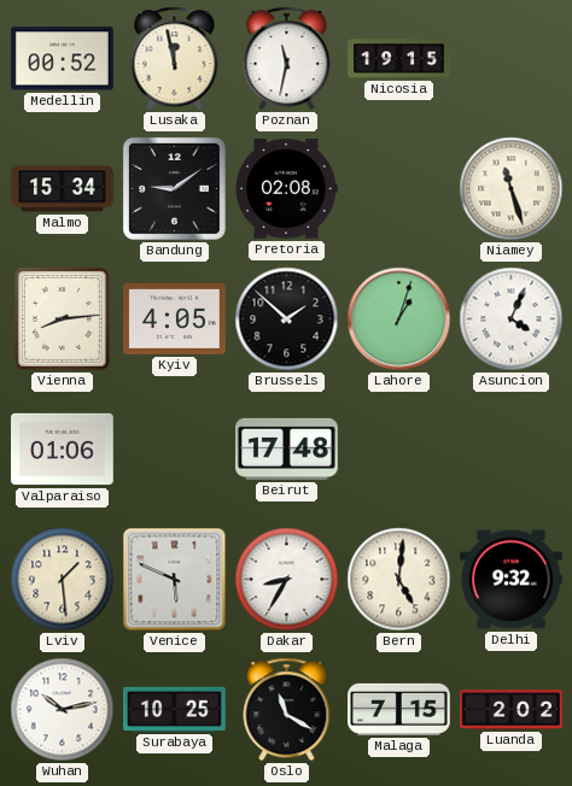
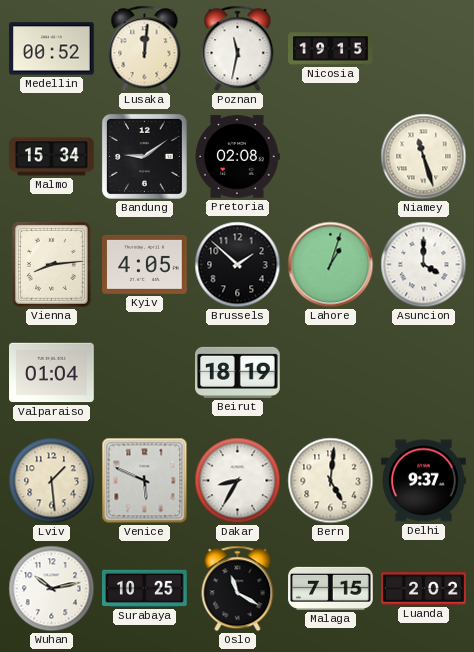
Lusaka: 11:58 -> 12:01 (145, 49)
Asuncion: 4:04 -> 4:00 (424, 265)
Valparaiso: 01:06 -> 01:04 (52, 373)
Beirut: 17:48 -> 18:19 (238, 372)
Delhi: 9:32 -> 9:37 (424, 481)
